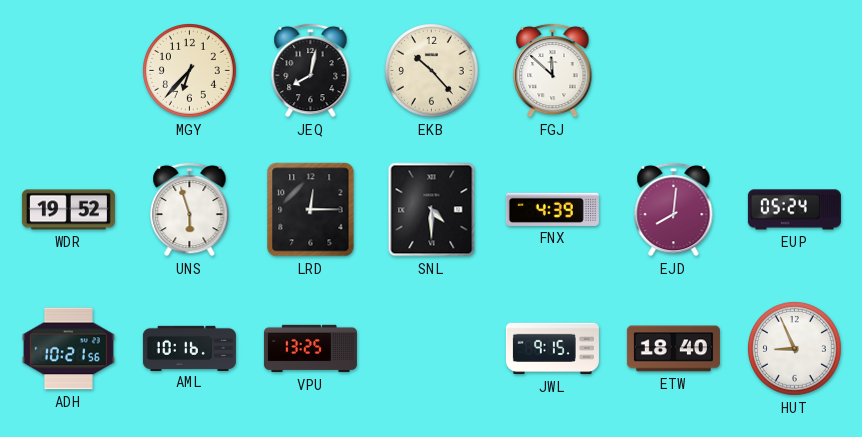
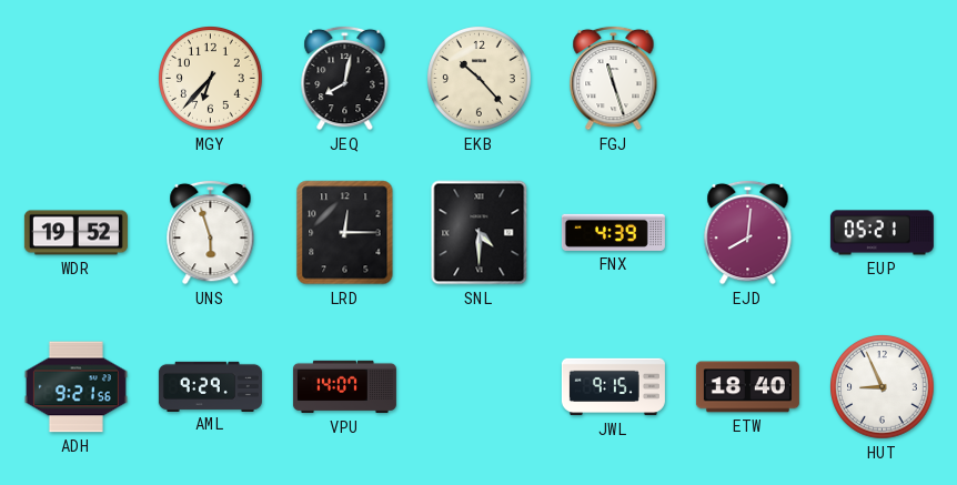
FGJ: 11:52 -> 11:27 (614, 78)
EUP: 05:24 -> 05:21 (882, 233)
ADH: 10:21 -> 9:21 (75, 387)
AML: 10:16 -> 9:29 (210, 386)
VPU: 13:25 -> 14:07 (344, 387)
